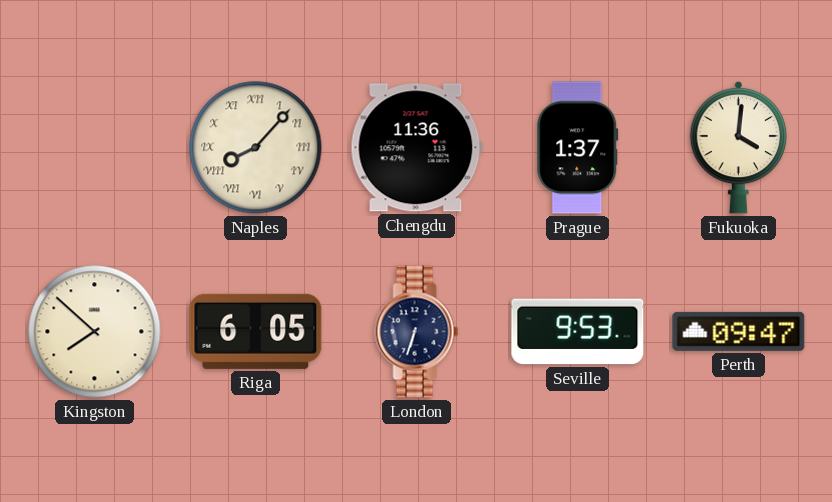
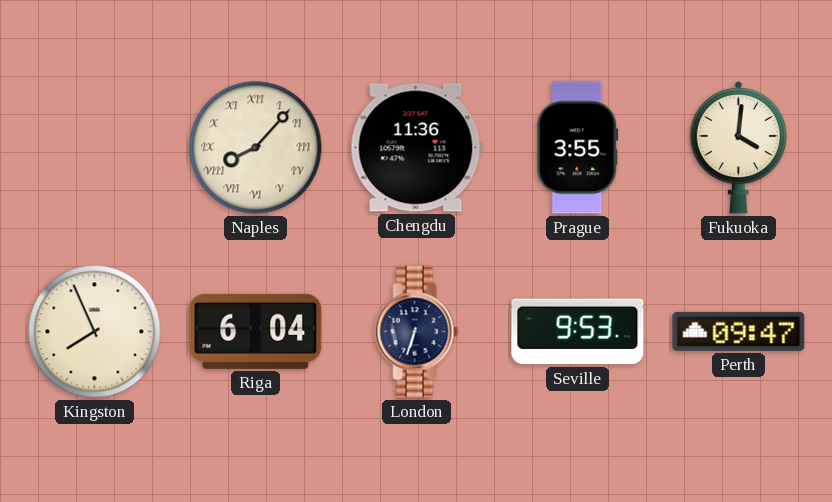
Prague: 1:37 -> 3:55 (578, 148)
Kingston: 7:52 -> 7:56 (95, 332)
Riga: 6:05 -> 6:04 (256, 331)
